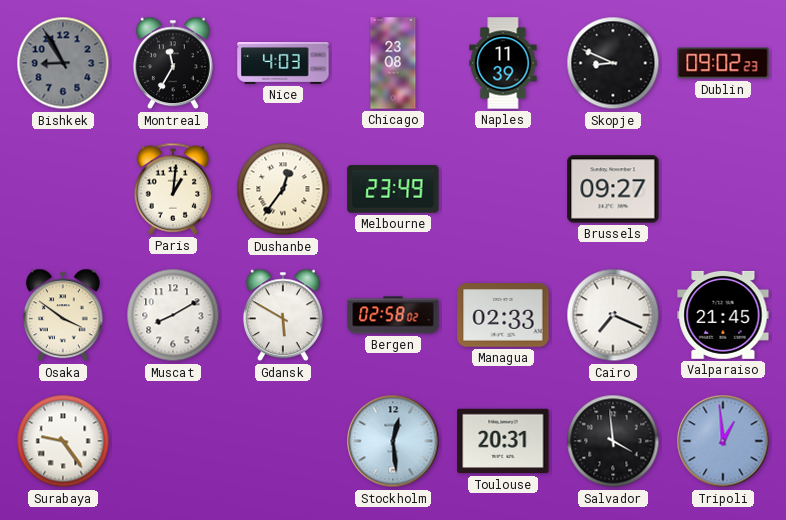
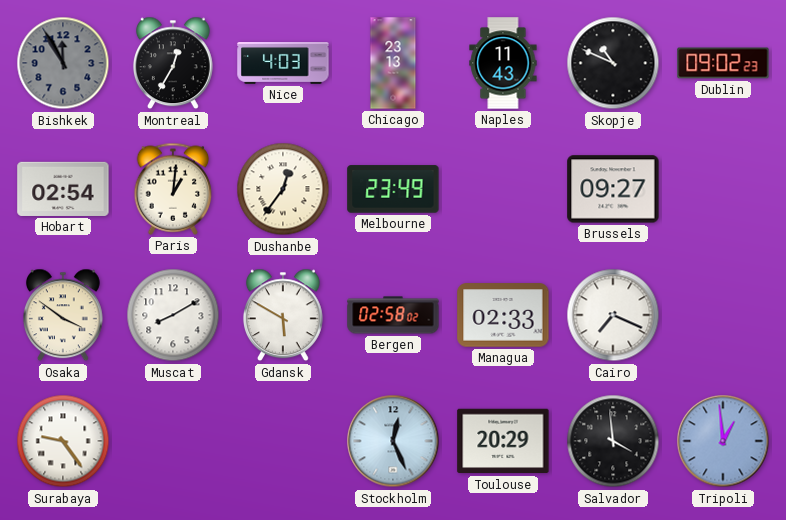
Bishkek: 8:55 -> 11:55 (63, 63)
Montreal: 11:35 -> 12:35 (173, 63)
Chicago: 23:08 -> 23:13 (393, 63)
Naples: 11:39 -> 11:43 (503, 63)
Skopje: 8:49 -> 10:49 (613, 63)
Hobart: none -> 02:54 (63, 189)
Valparaiso: 21:45 -> none (723, 315)
Stockholm: 12:29 -> 12:26 (393, 441)
Toulouse: 20:31 -> 20:29 (503, 441)
